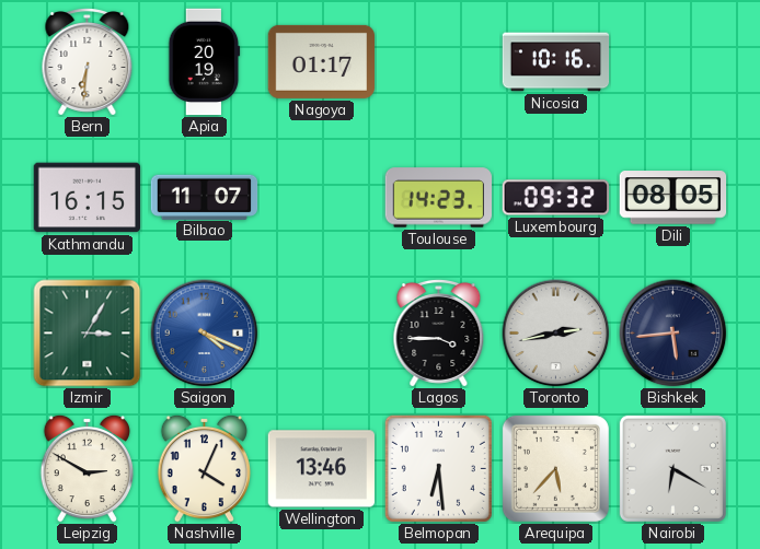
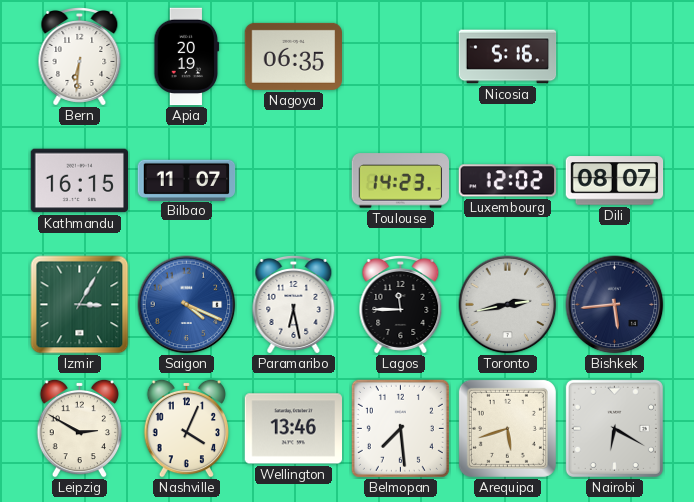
Nagoya: 01:17 -> 06:35 (294, 56)
Nicosia: 10:16 -> 5:16 (508, 57)
Luxembourg: 09:32 -> 12:02 (507, 181)
Dili: 08:05 -> 08:07 (615, 181)
Paramaribo: none -> 6:28 (294, 305)
Lagos: 3:45 -> 11:45 (401, 305)
Belmopan: 6:29 -> 7:29 (400, 428)
Arequipa: 5:37 -> 5:42 (507, 428)
